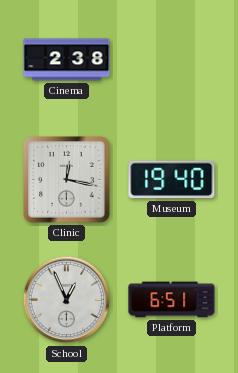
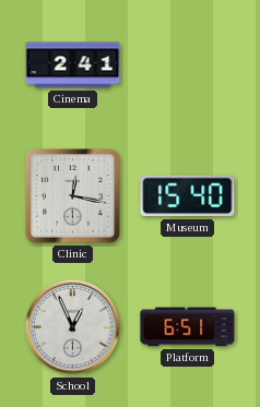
Cinema: 2:38 -> 2:41 (73, 65)
Museum: 19:40 -> 15:40 (188, 196)
